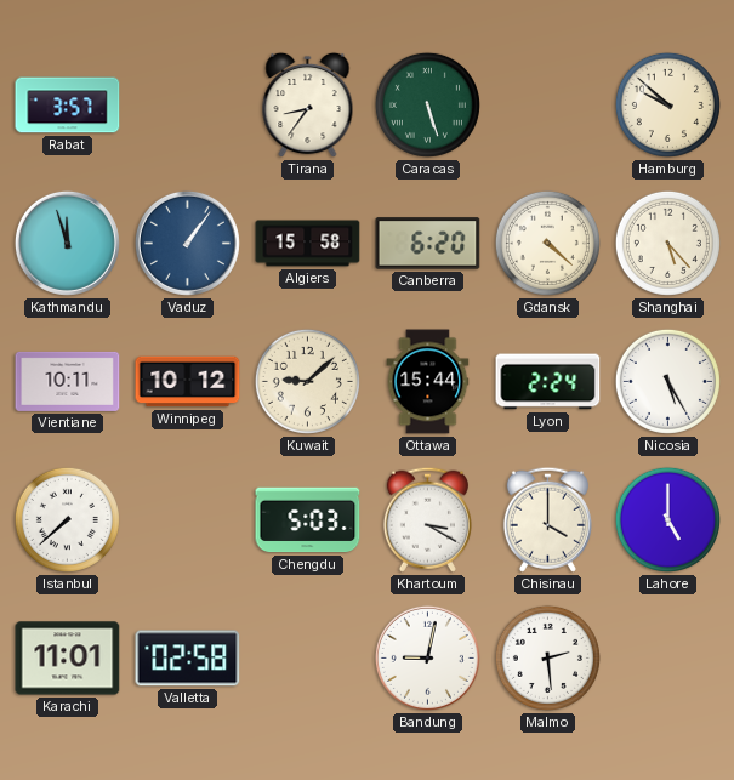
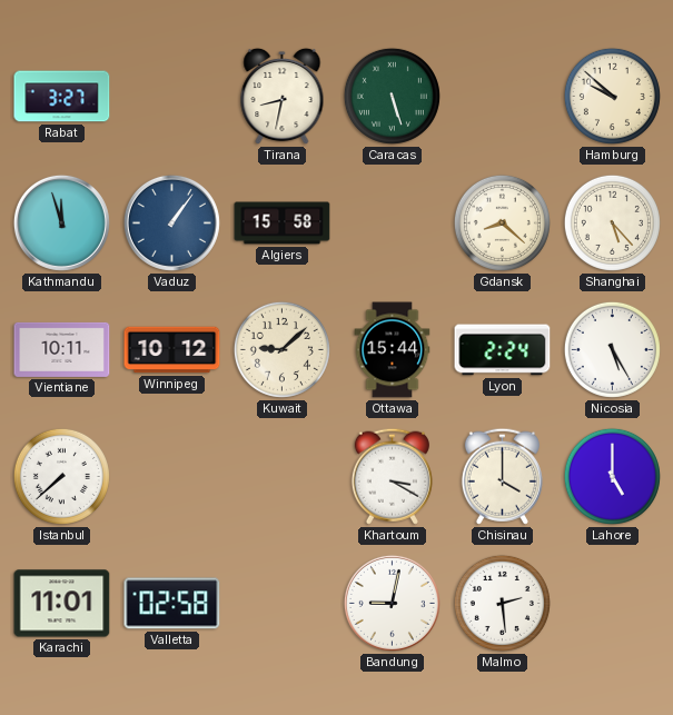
Rabat: 3:57 -> 3:27 (62, 97)
Tirana: 8:36 -> 8:32 (283, 97)
Canberra: 6:20 -> none (428, 244)
Gdansk: 4:22 -> 8:22 (502, 222)
Chengdu: 5:03 -> none (308, 520)
